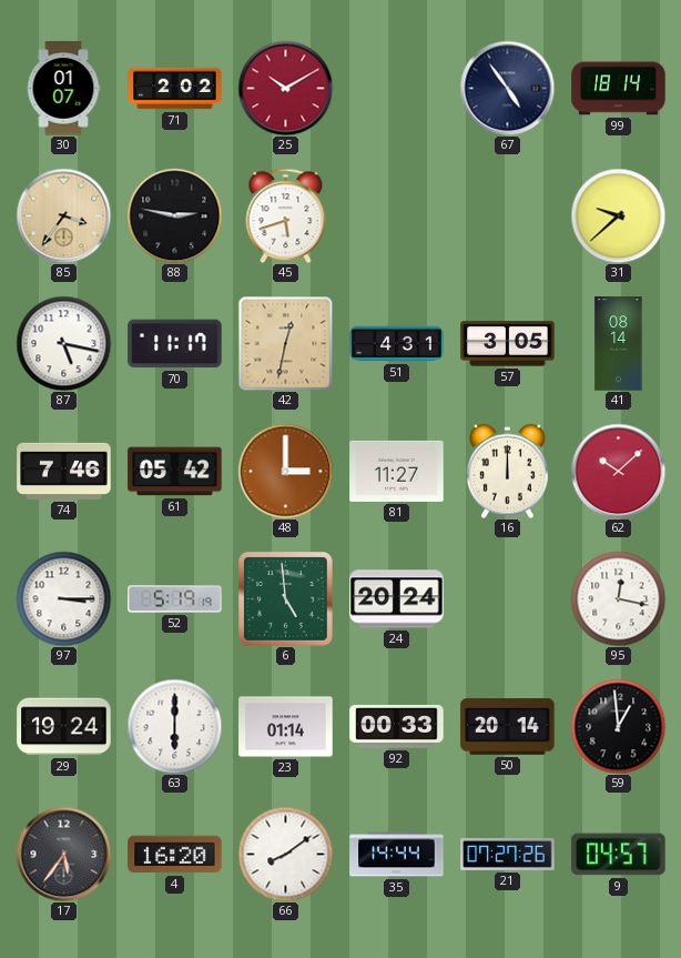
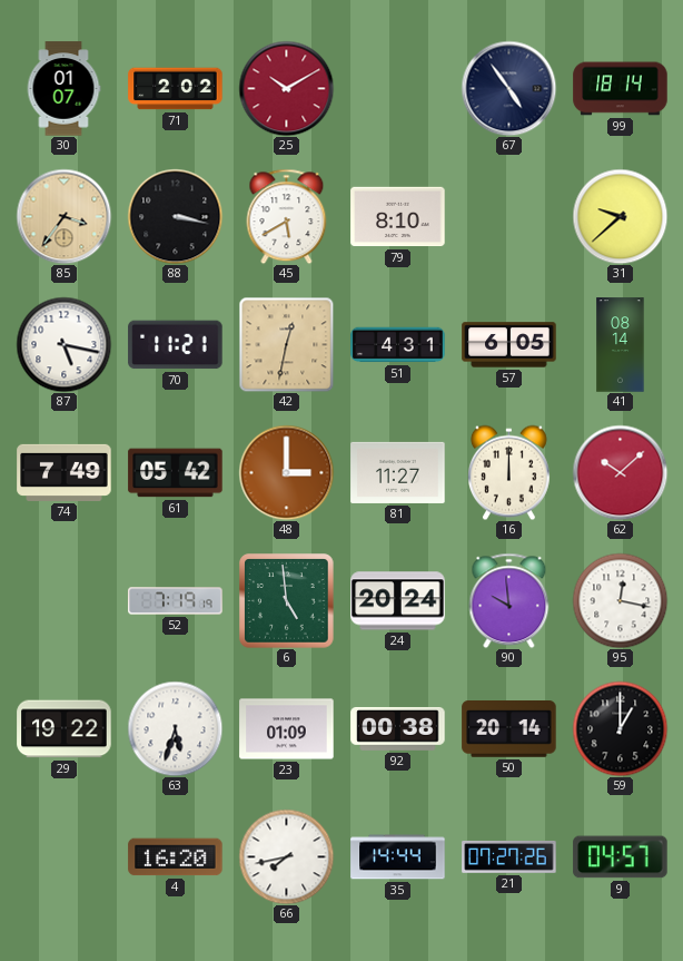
88: 2:47 -> 3:17 (175, 216)
45: 5:42 -> 5:40 (287, 216)
79: none -> 8:10 (398, 217)
70: 11:17 -> 11:21 (176, 345)
57: 3:05 -> 6:05 (509, 345)
74: 7:46 -> 7:49 (65, 472)
97: 3:15 -> none (63, 598)
52: 5:19 -> 7:19 (176, 601)
90: none -> 9:59 (509, 600)
29: 19:24 -> 19:22 (65, 729)
63: 6:00 -> 5:33 (175, 728)
23: 01:14 -> 01:09 (287, 729)
92: 00:33 -> 00:38 (398, 728)
59: 12:59 -> 1:00 (620, 728)
17: 5:36 -> none (63, 854)
66: 8:09 -> 7:43 (286, 856)
